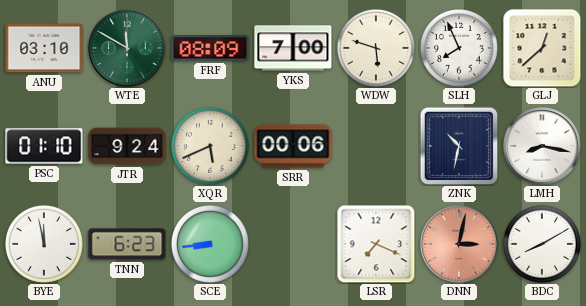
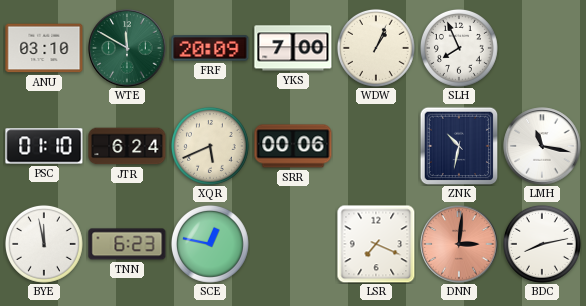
FRF: 08:09 -> 20:09 (210, 48)
WDW: 5:48 -> 1:04 (376, 48)
GLJ: 12:38 -> none (542, 48)
JTR: 9:24 -> 6:24 (127, 146)
LMH: 8:17 -> 11:17 (542, 146)
SCE: 8:44 -> 12:47 (210, 244)
DNN: 3:02 -> 3:01 (459, 244)
BDC: 8:10 -> 8:13 (542, 244)
